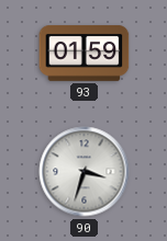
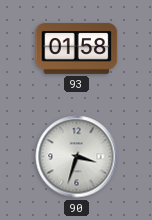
93: 01:59 -> 01:58 (77, 48)
